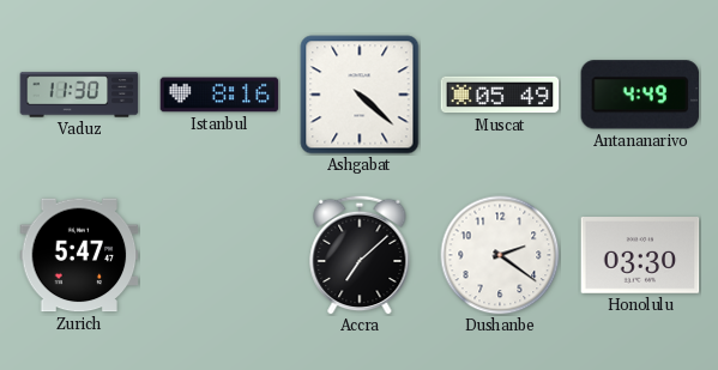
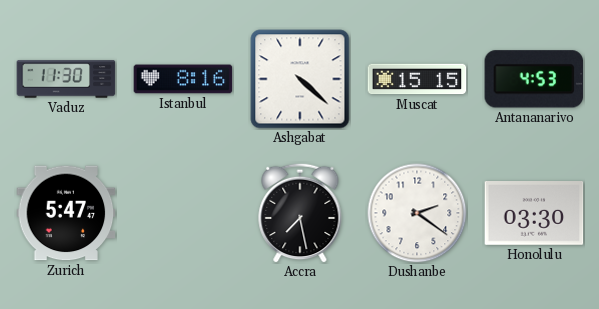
Muscat: 05:49 -> 15:15 (417, 79)
Antananarivo: 4:49 -> 4:53 (534, 79)
Accra: 7:08 -> 7:28 (300, 213)
